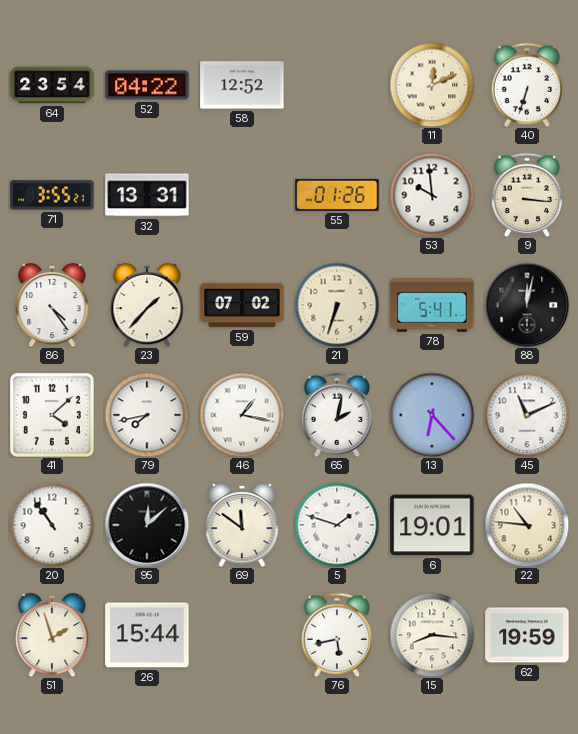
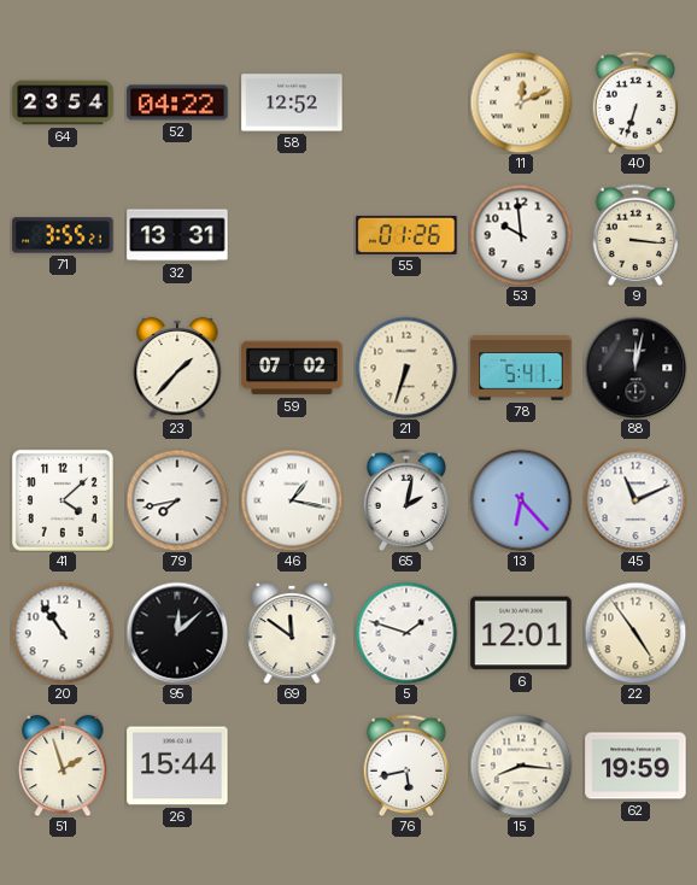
86: 4:24 -> none (52, 305)
6: 19:01 -> 12:01 (521, 633)
22: 10:46 -> 4:54 (635, 633)
